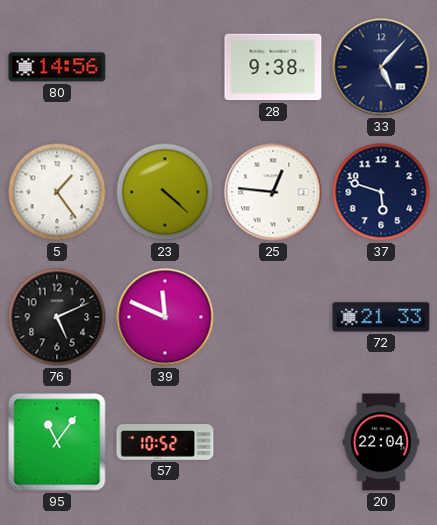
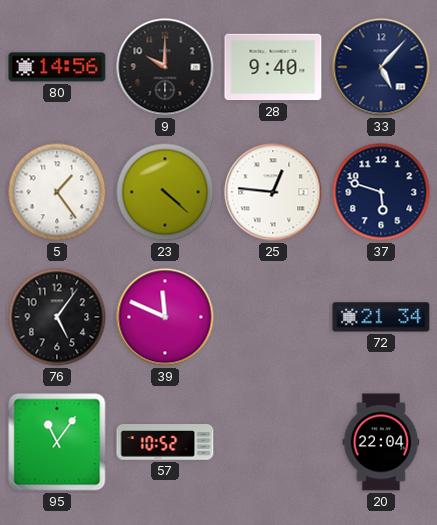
9: none -> 10:00 (165, 67)
28: 9:38 -> 9:40 (273, 67)
76: 5:11 -> 5:06 (57, 317)
72: 21:33 -> 21:34 (381, 317)
